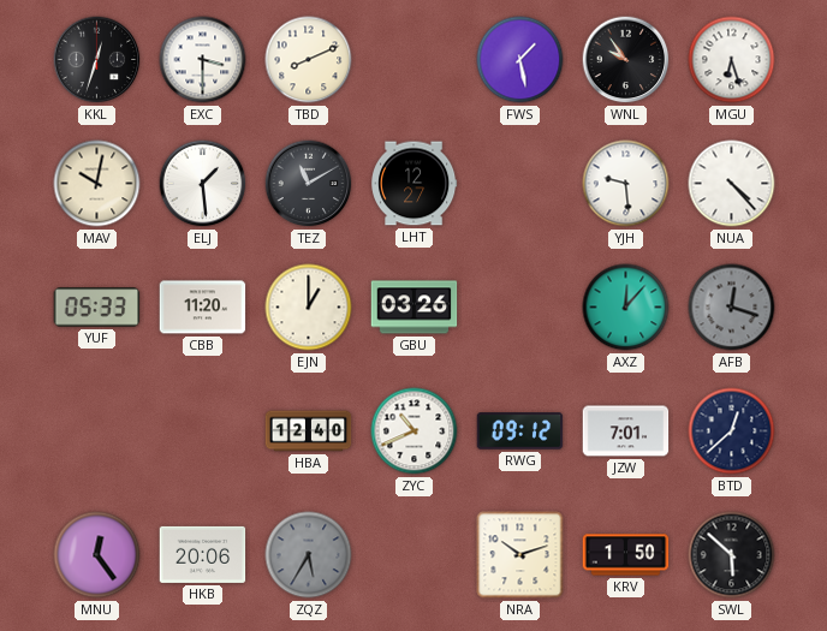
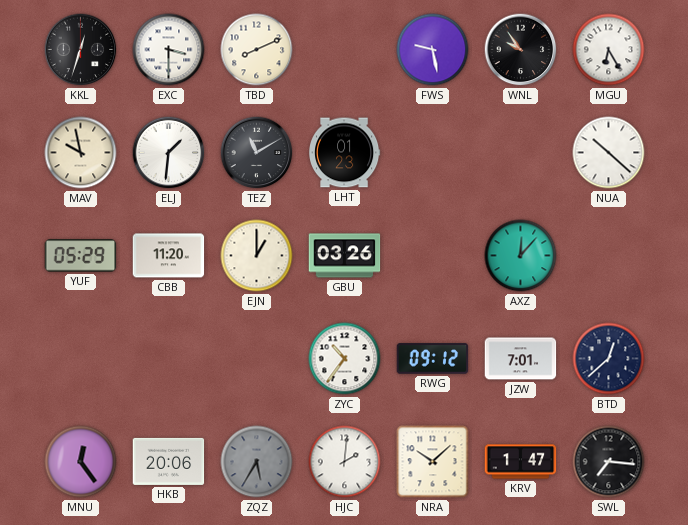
FWS: 1:28 -> 9:28 (433, 50)
MGU: 6:27 -> 6:25 (609, 50)
MAV: 10:02 -> 9:58 (81, 153)
ELJ: 1:29 -> 1:31 (169, 153)
LHT: 12:27 -> 01:23 (344, 153)
YJH: 9:29 -> none (626, 184)
NUA: 4:23 -> 10:22 (609, 153)
YUF: 05:33 -> 05:29 (81, 256)
AFB: 12:18 -> none (732, 308)
HBA: 12:40 -> none (309, 431)
ZYC: 10:41 -> 10:36 (345, 359)
HJC: none -> 2:01 (345, 462)
NRA: 10:12 -> 10:08 (433, 462)
KRV: 1:50 -> 1:47 (521, 462)
SWL: 5:52 -> 7:16 (609, 462)
